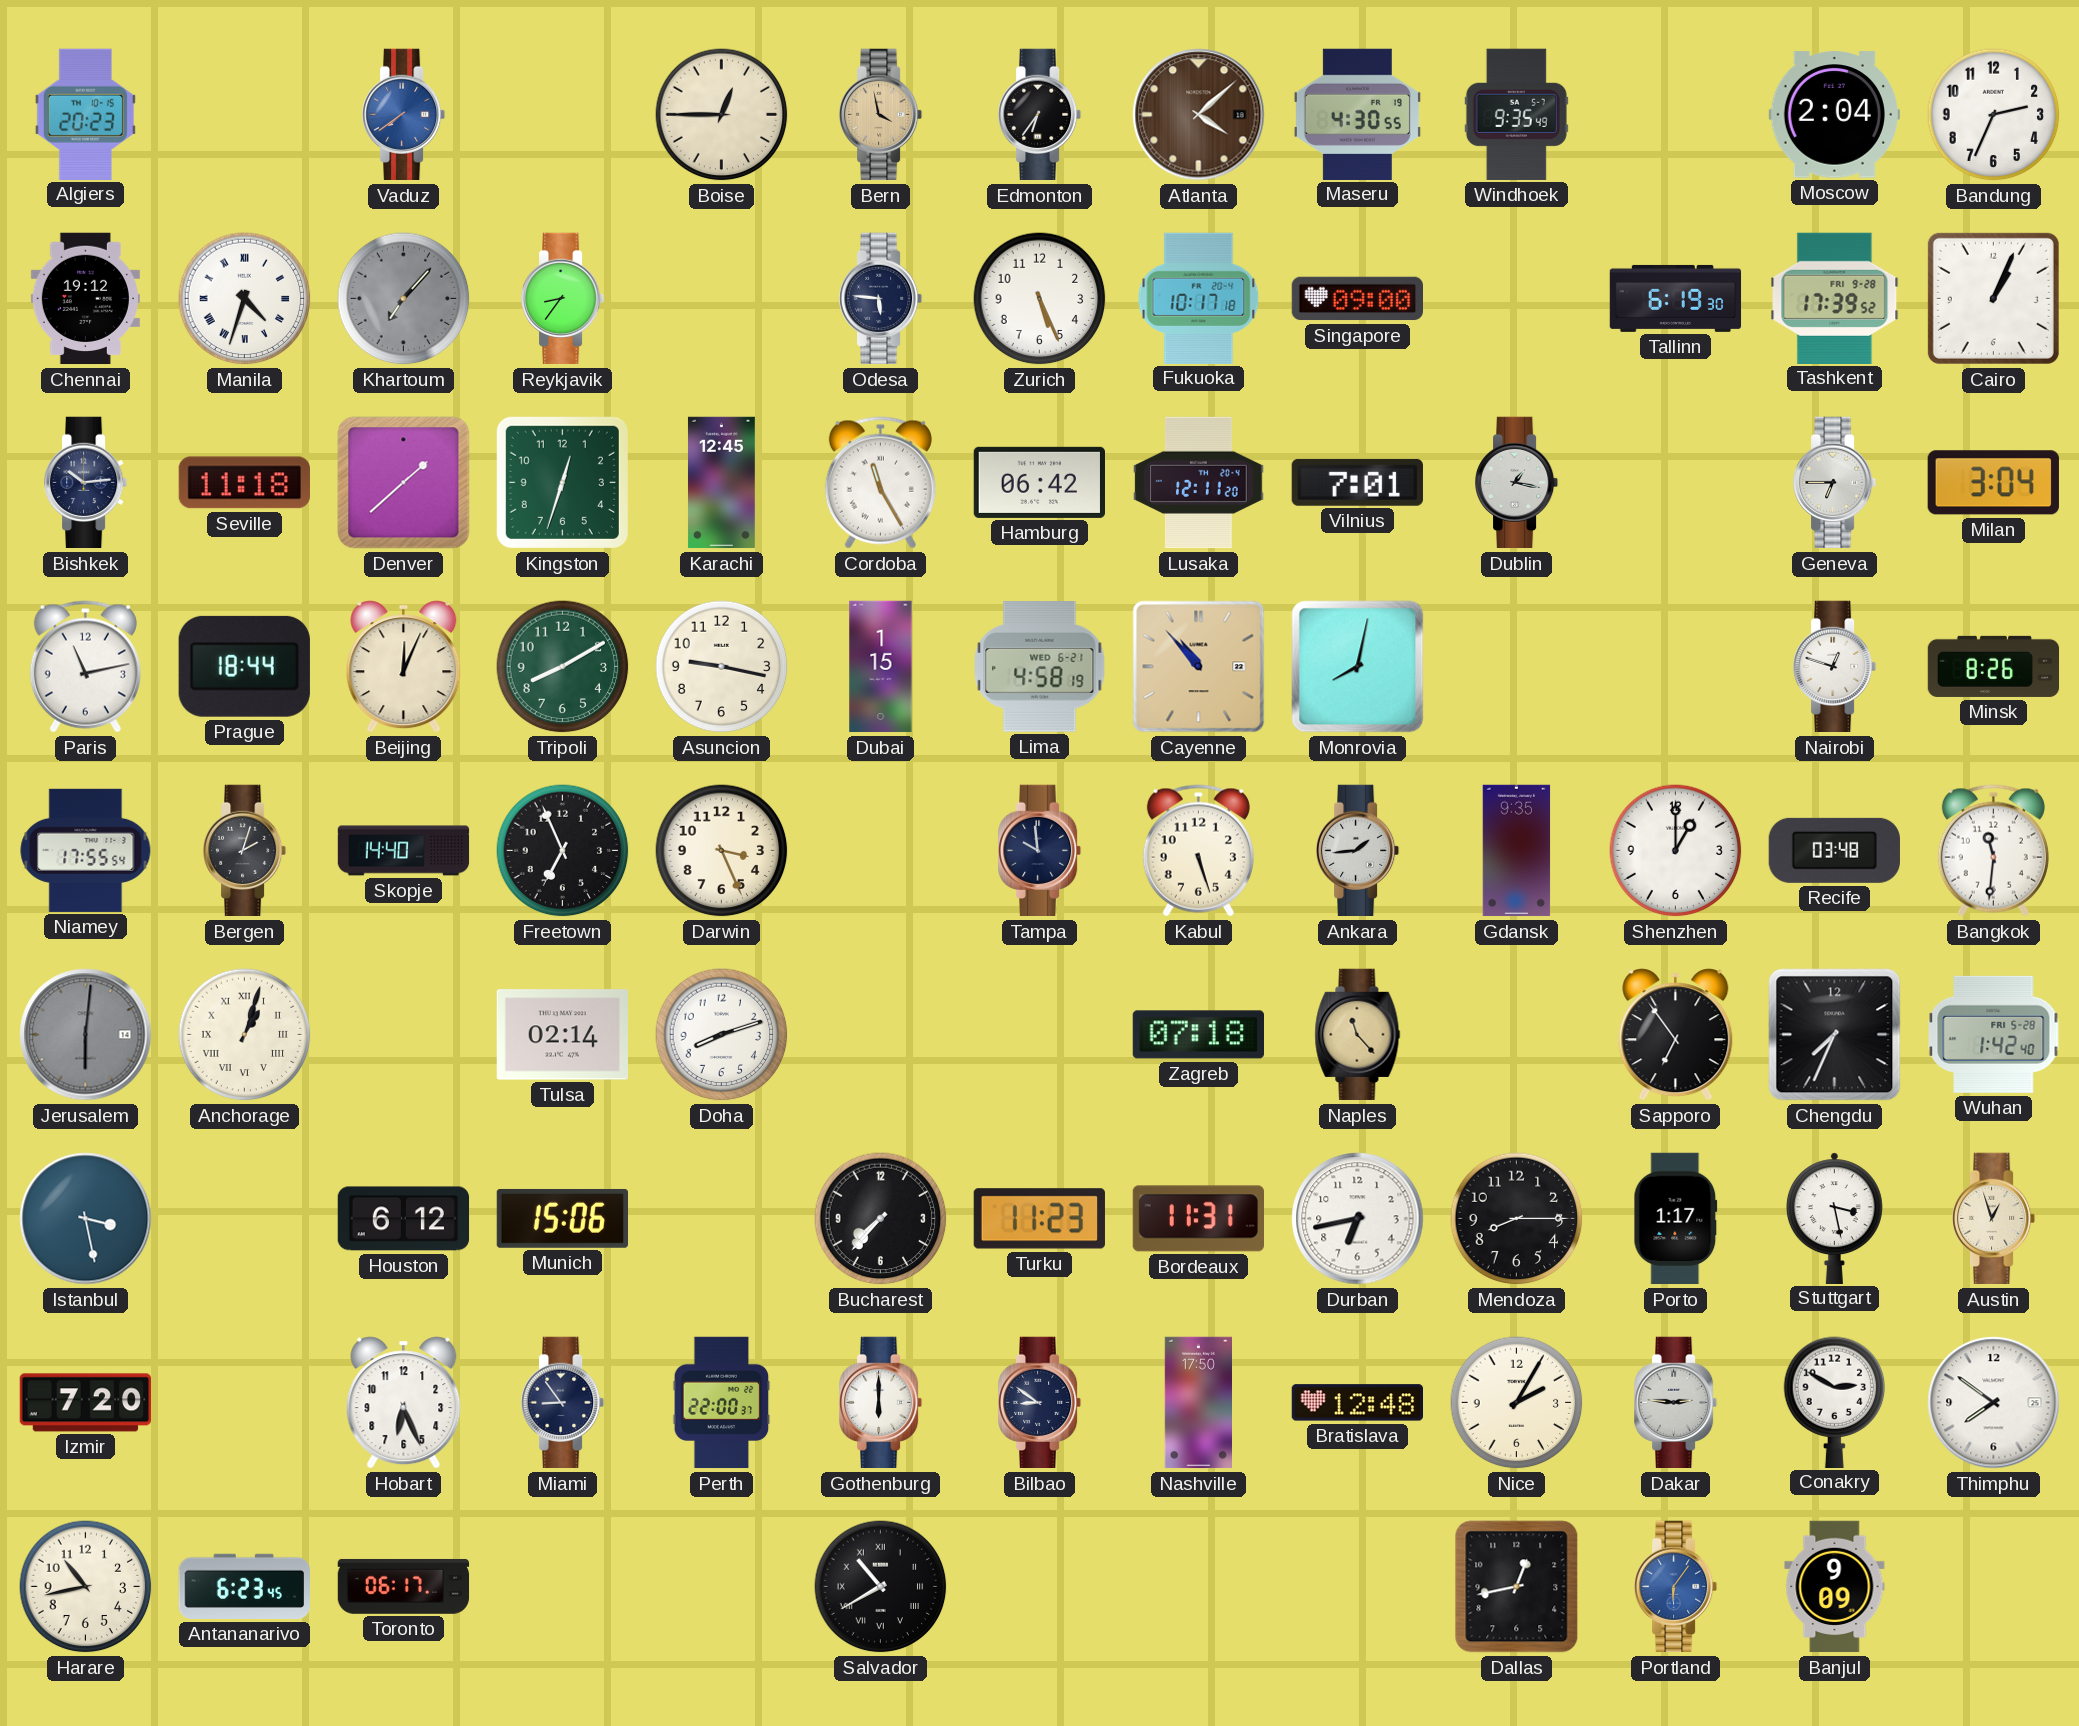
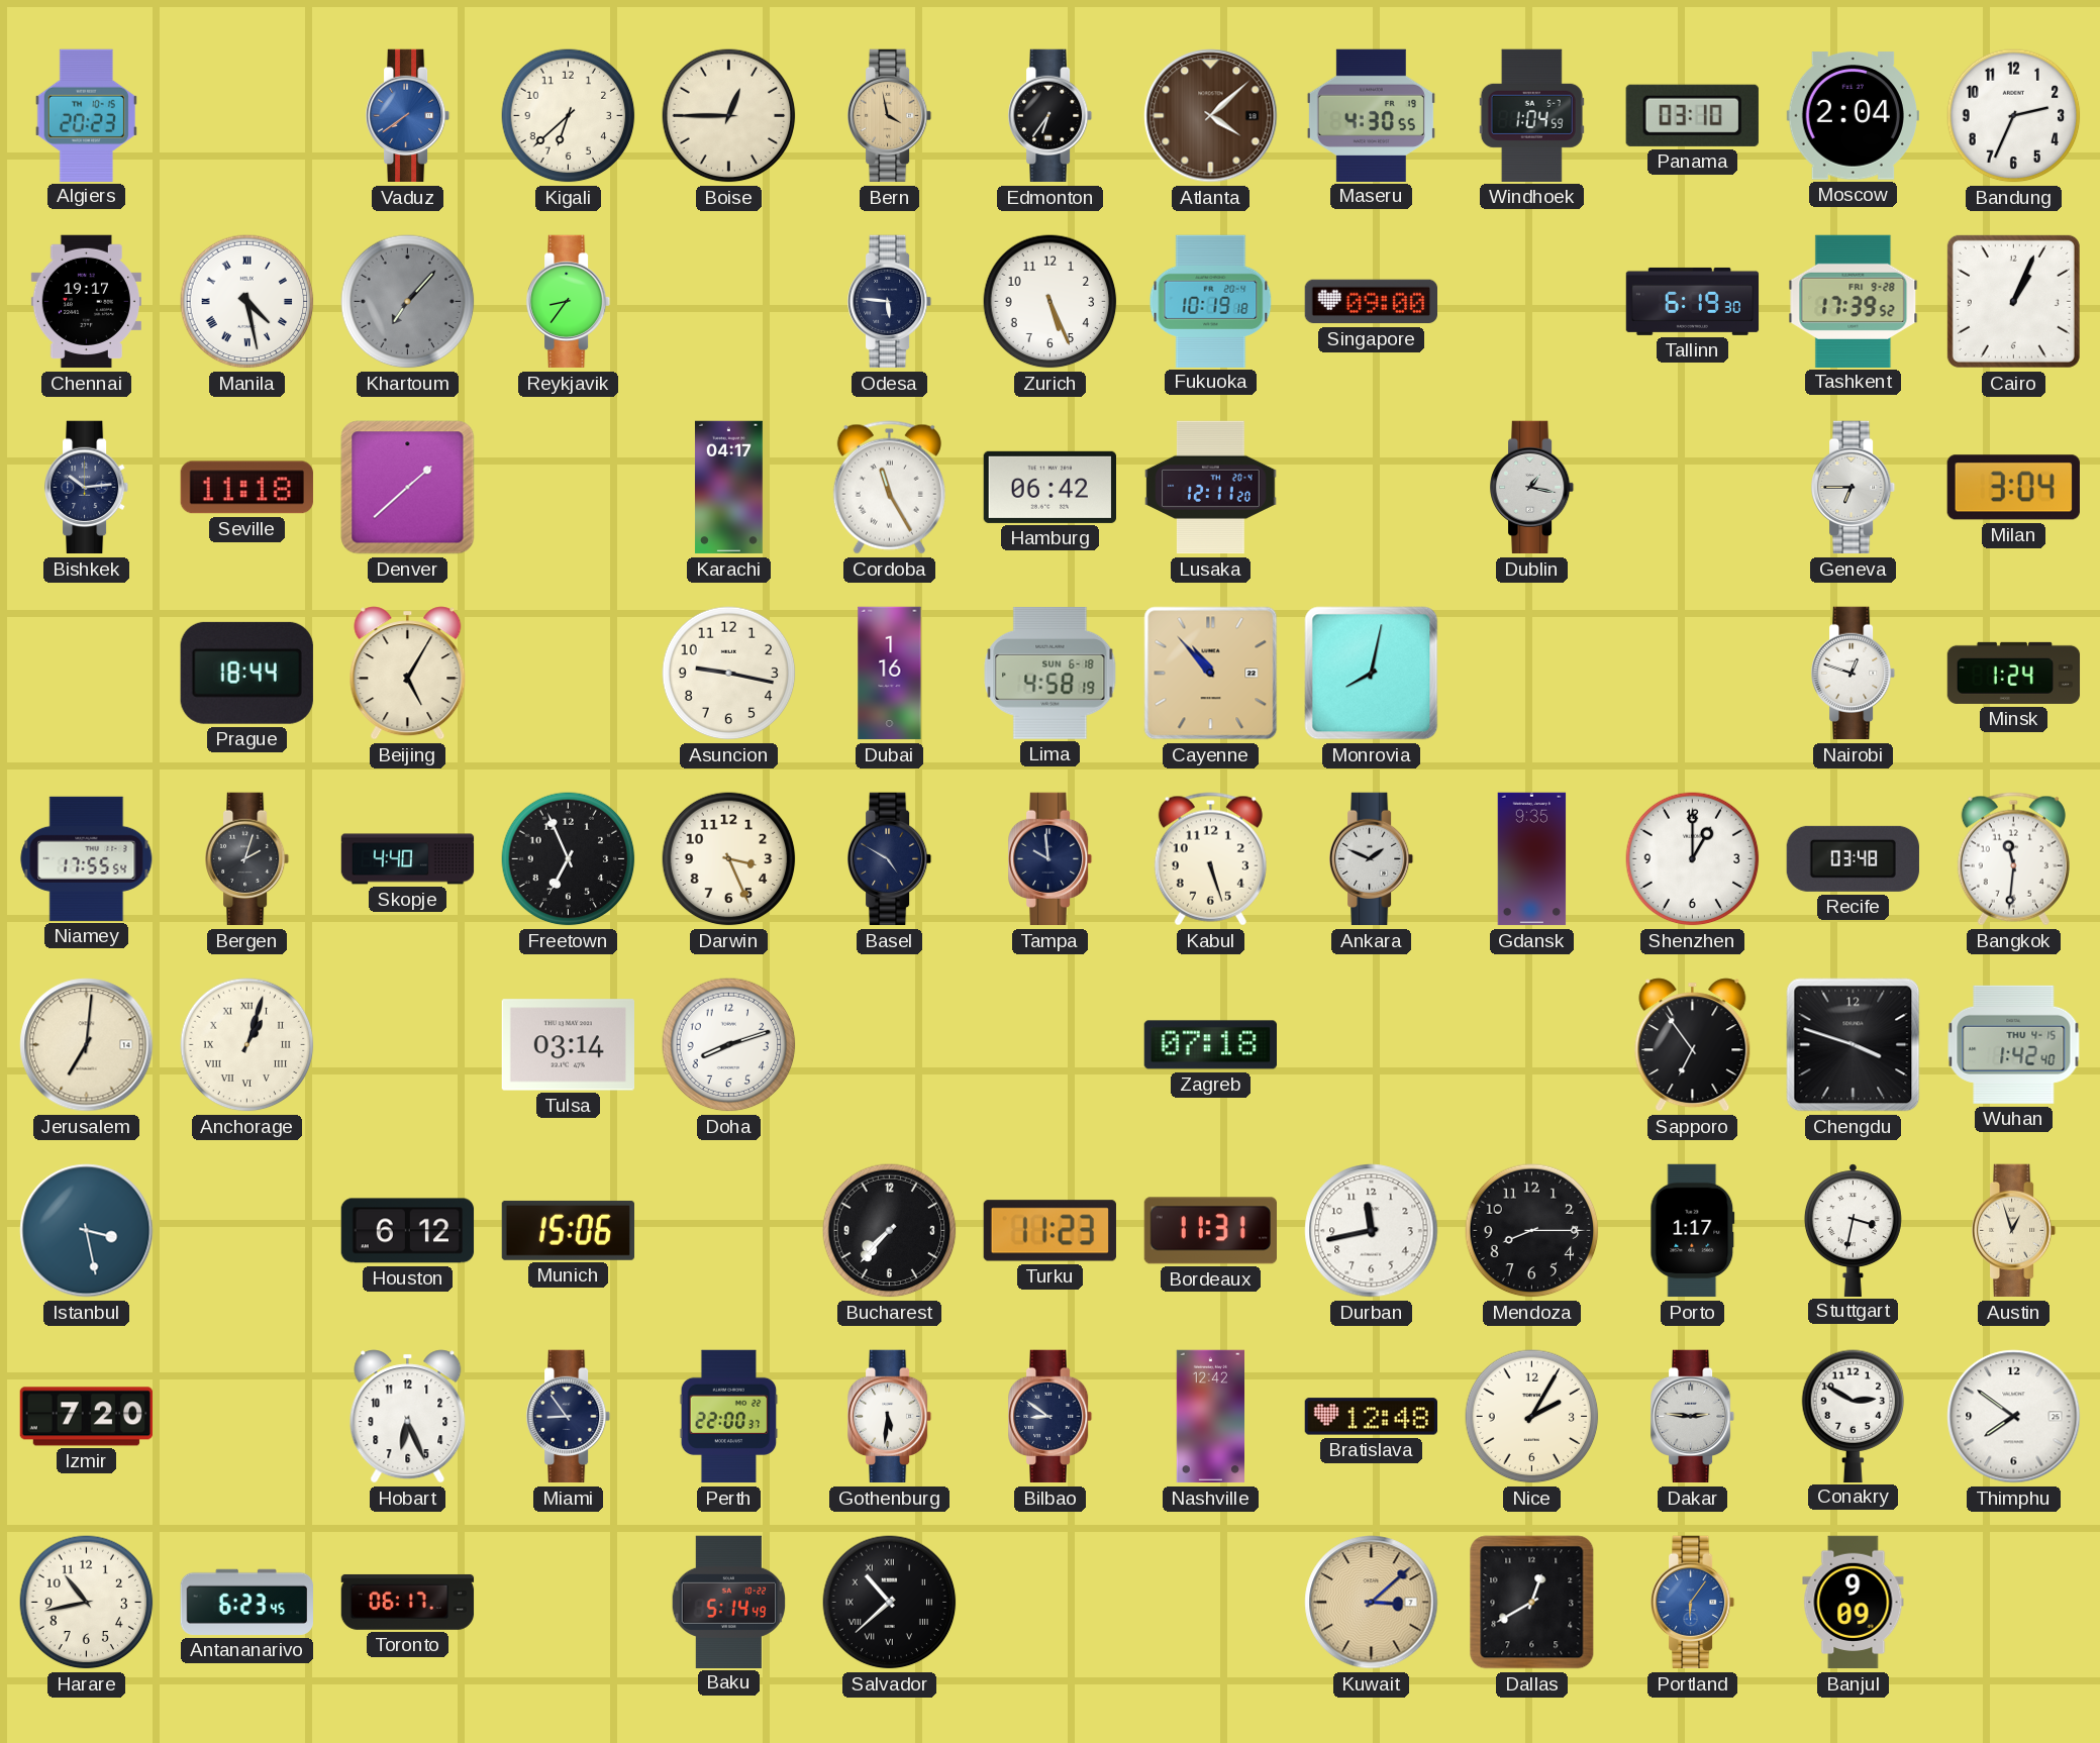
Kigali: none -> 6:38 (569, 116)
Windhoek: 9:35 -> 1:04 (1531, 115)
Panama: none -> 03:10 (1692, 115)
Chennai: 19:12 -> 19:17 (86, 302)
Manila: 4:33 -> 4:28 (247, 302)
Fukuoka: 10:17 -> 10:19 (1211, 301)
Kingston: 12:33 -> none (562, 482)
Karachi: 12:45 -> 04:17 (728, 488)
Vilnius: 7:01 -> none (1357, 482)
Paris: 11:13 -> none (85, 667)
Beijing: 12:04 -> 5:05 (408, 674)
Tripoli: 8:10 -> none (563, 667)
Dubai: 1:15 -> 1:16 (890, 674)
Lima date: WED 6-21 -> SUN 6-18 (1051, 674)
Minsk: 8:26 -> 1:24 (2014, 673)
Skopje: 14:40 -> 4:40 (408, 859)
Basel: none -> 4:50 (891, 859)
Ankara: 1:44 -> 1:49 (1373, 859)
Jerusalem: 6:01 -> 7:01 (87, 1045)
Jerusalem dial: grey -> cream (87, 1045)
Tulsa: 02:14 -> 03:14 (568, 1045)
Naples: 11:23 -> none (1358, 1035)
Chengdu: 7:34 -> 3:48 (1854, 1045)
Wuhan date: FRI 5-28 -> THU 4-15 (2014, 1044)
Durban: 6:43 -> 11:43 (1372, 1231)
Stuttgart: 3:28 -> 3:32 (1853, 1230)
Gothenburg: 6:00 -> 5:31 (891, 1417)
Nashville: 17:50 -> 12:42 (1210, 1417)
Baku: none -> 5:14 (729, 1602)
Salvador: 10:40 -> 10:38 (890, 1603)
Kuwait: none -> 3:08 (1372, 1603)
Dallas: 12:43 -> 12:40 (1532, 1603)
